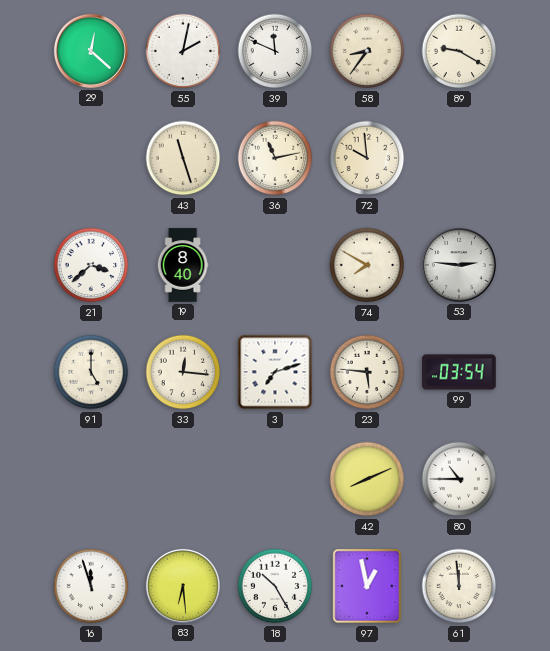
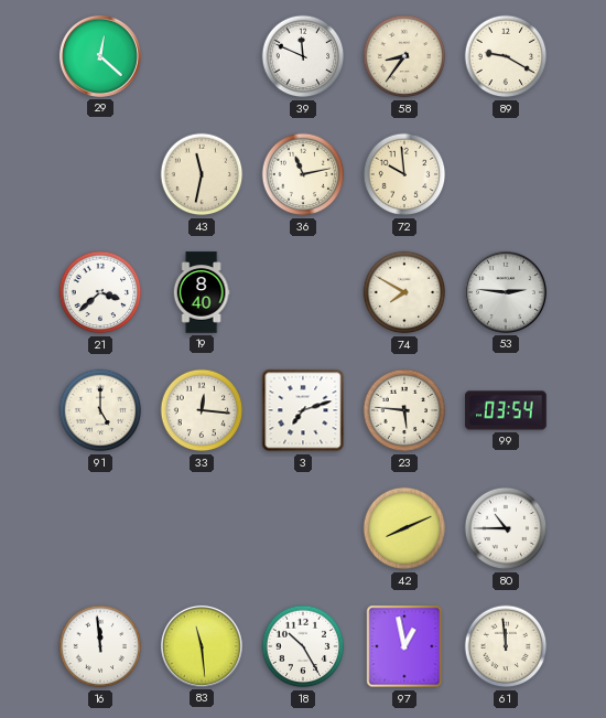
55: 2:02 -> none (183, 51)
43: 11:27 -> 11:32 (202, 174)
16: 11:57 -> 11:59 (100, 646)
83: 6:29 -> 11:29 (202, 646)
